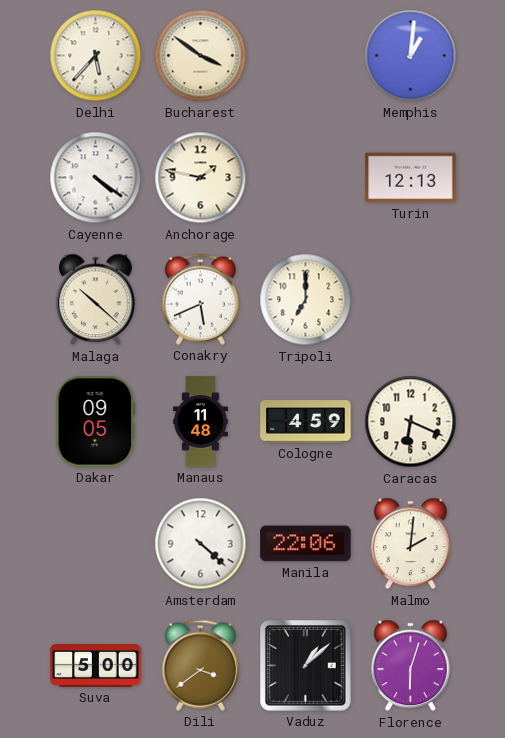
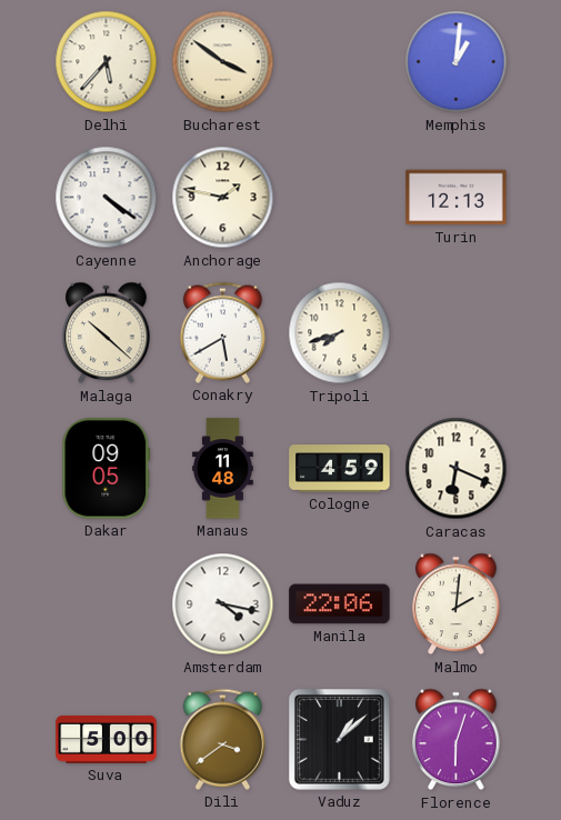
Conakry: 5:41 -> 5:40 (222, 332)
Tripoli: 7:00 -> 7:42 (340, 333)
Amsterdam: 4:22 -> 4:17 (223, 604)
